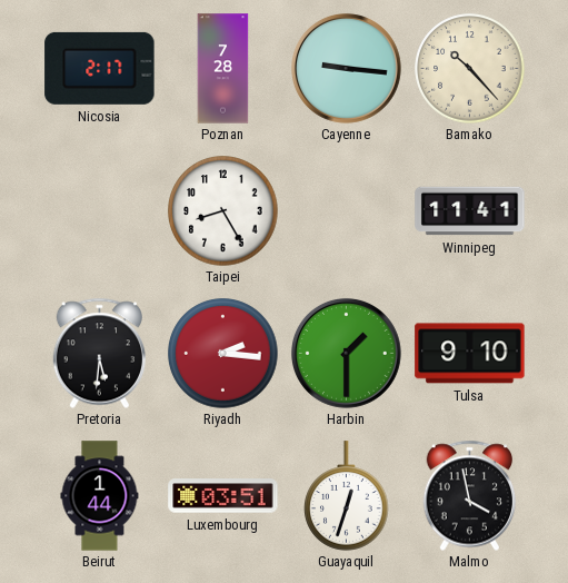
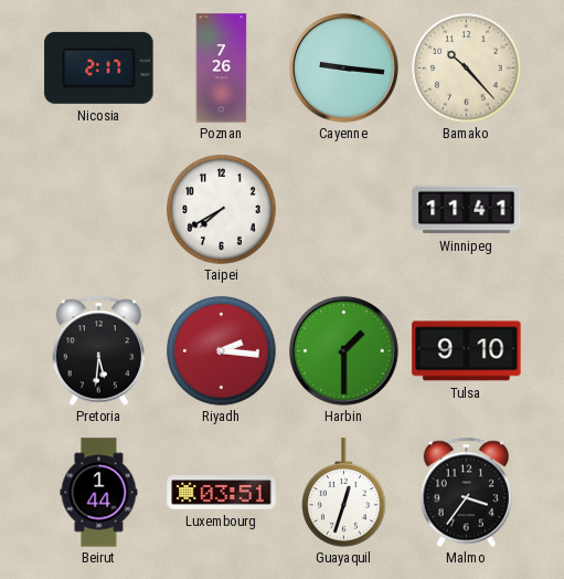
Poznan: 7:28 -> 7:26 (222, 69)
Taipei: 8:25 -> 7:40 (222, 210)
Malmo: 3:58 -> 3:36 (467, 492)
